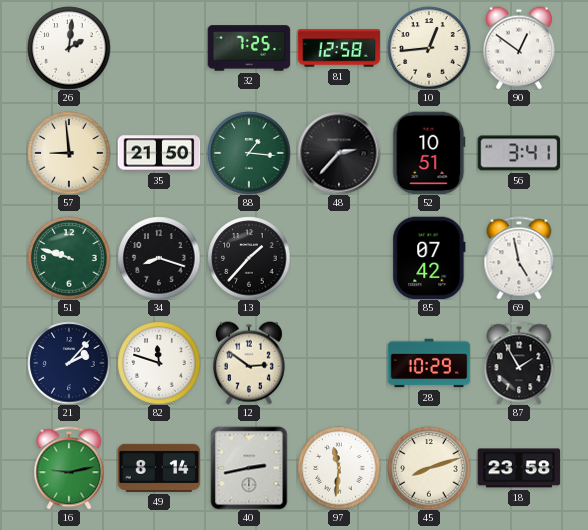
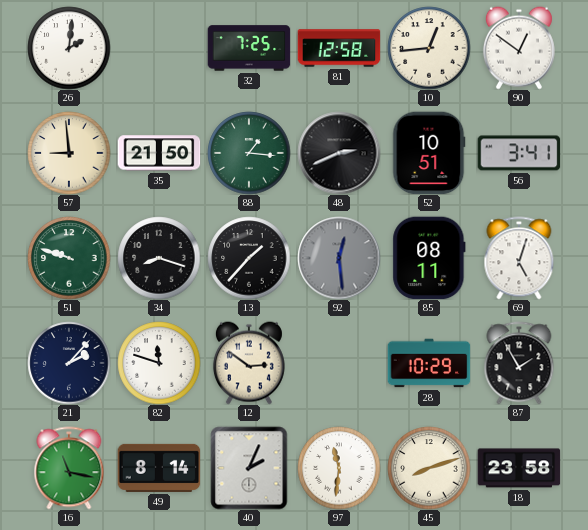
48: 2:37 -> 2:41 (339, 153)
92: none -> 12:29 (339, 258)
85: 07:42 -> 08:11 (429, 258)
69: 4:58 -> 5:03 (519, 258)
16: 9:13 -> 11:17 (69, 468)
40: 2:43 -> 2:04 (249, 468)
